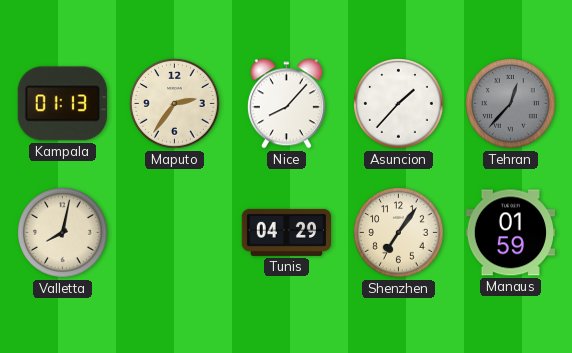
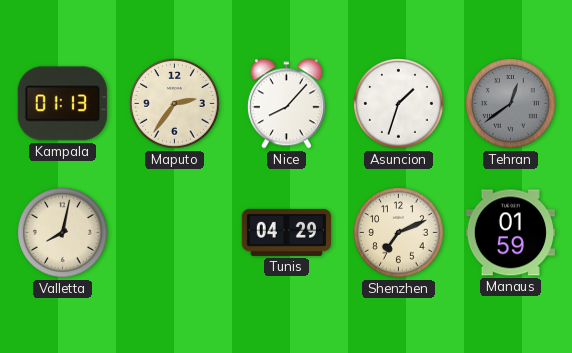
Asuncion: 1:37 -> 1:33 (399, 104)
Tehran: 12:37 -> 12:39 (511, 104)
Shenzhen: 7:06 -> 7:11 (399, 233)
